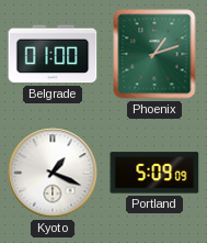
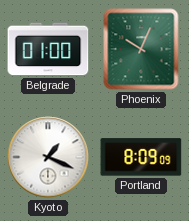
Phoenix: 1:12 -> 10:04 (141, 49)
Portland: 5:09 -> 8:09 (141, 157)
